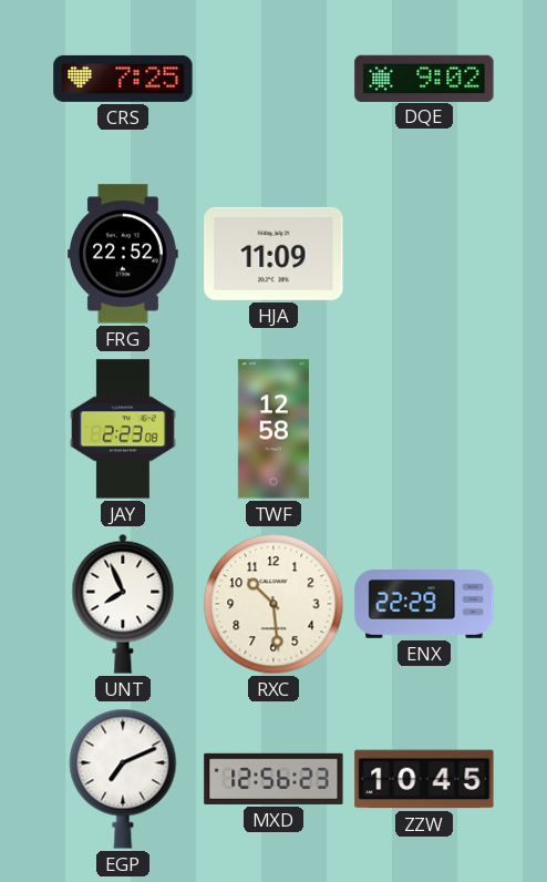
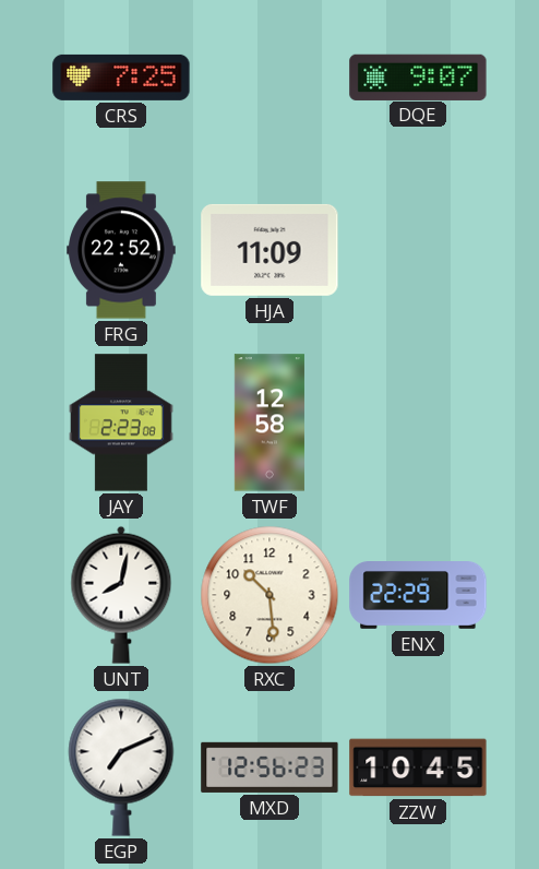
DQE: 9:02 -> 9:07 (418, 76)
UNT: 7:56 -> 8:02 (121, 595)
